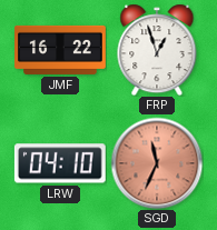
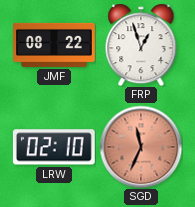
JMF: 16:22 -> 08:22 (55, 45)
LRW: 04:10 -> 02:10 (54, 147)
